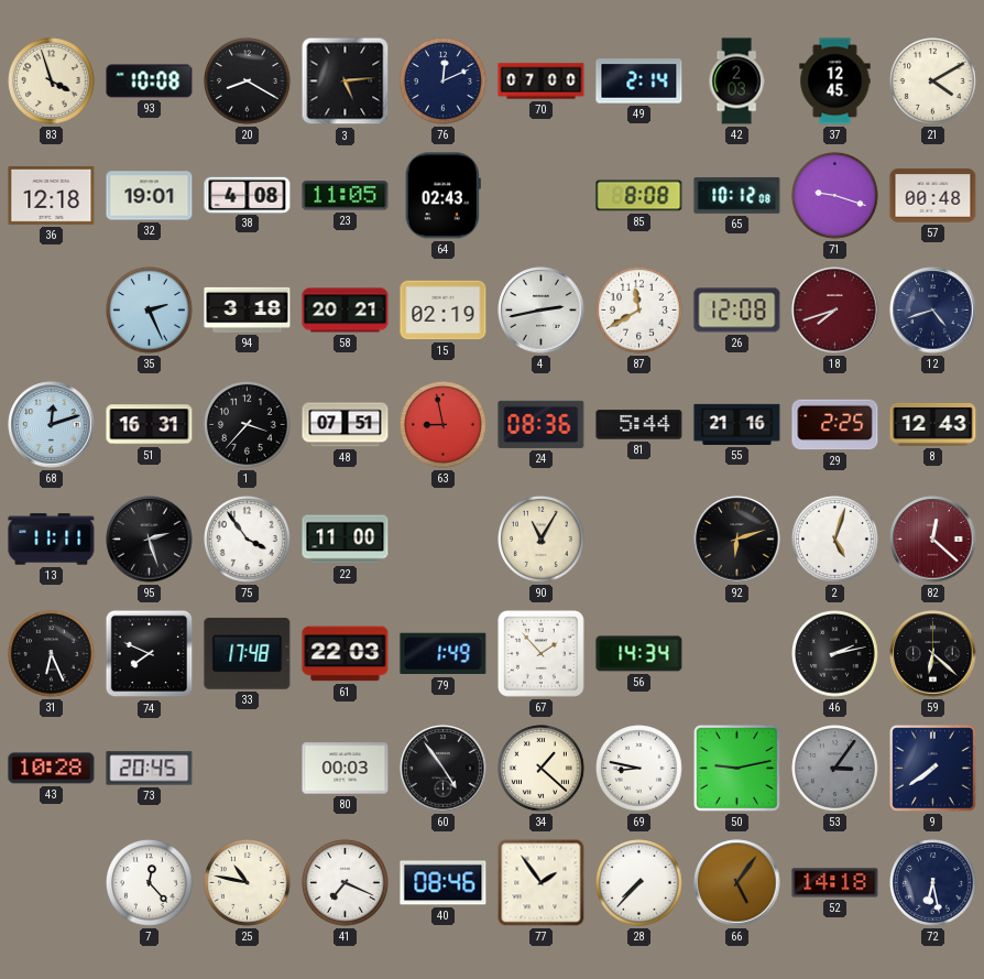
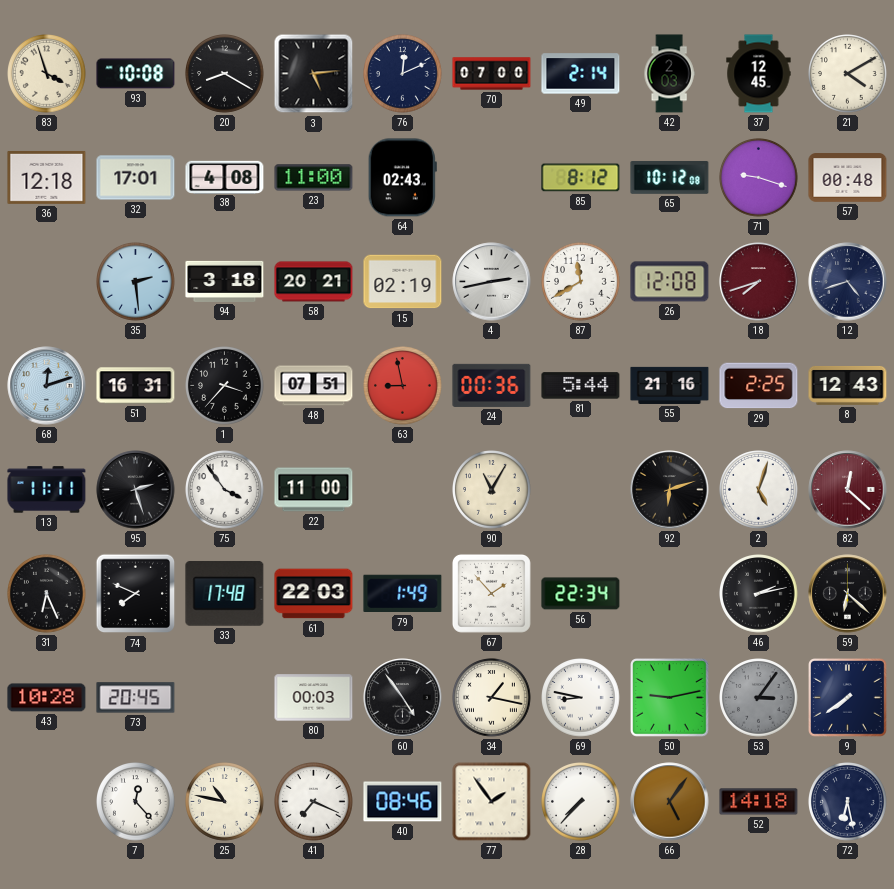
32: 19:01 -> 17:01 (136, 178)
23: 11:05 -> 11:00 (314, 178)
85: 8:08 -> 8:12 (581, 178)
35: 2:26 -> 2:29 (136, 282)
24: 08:36 -> 00:36 (492, 385)
56: 14:34 -> 22:34 (581, 594)
34: 1:22 -> 1:17 (492, 698)
